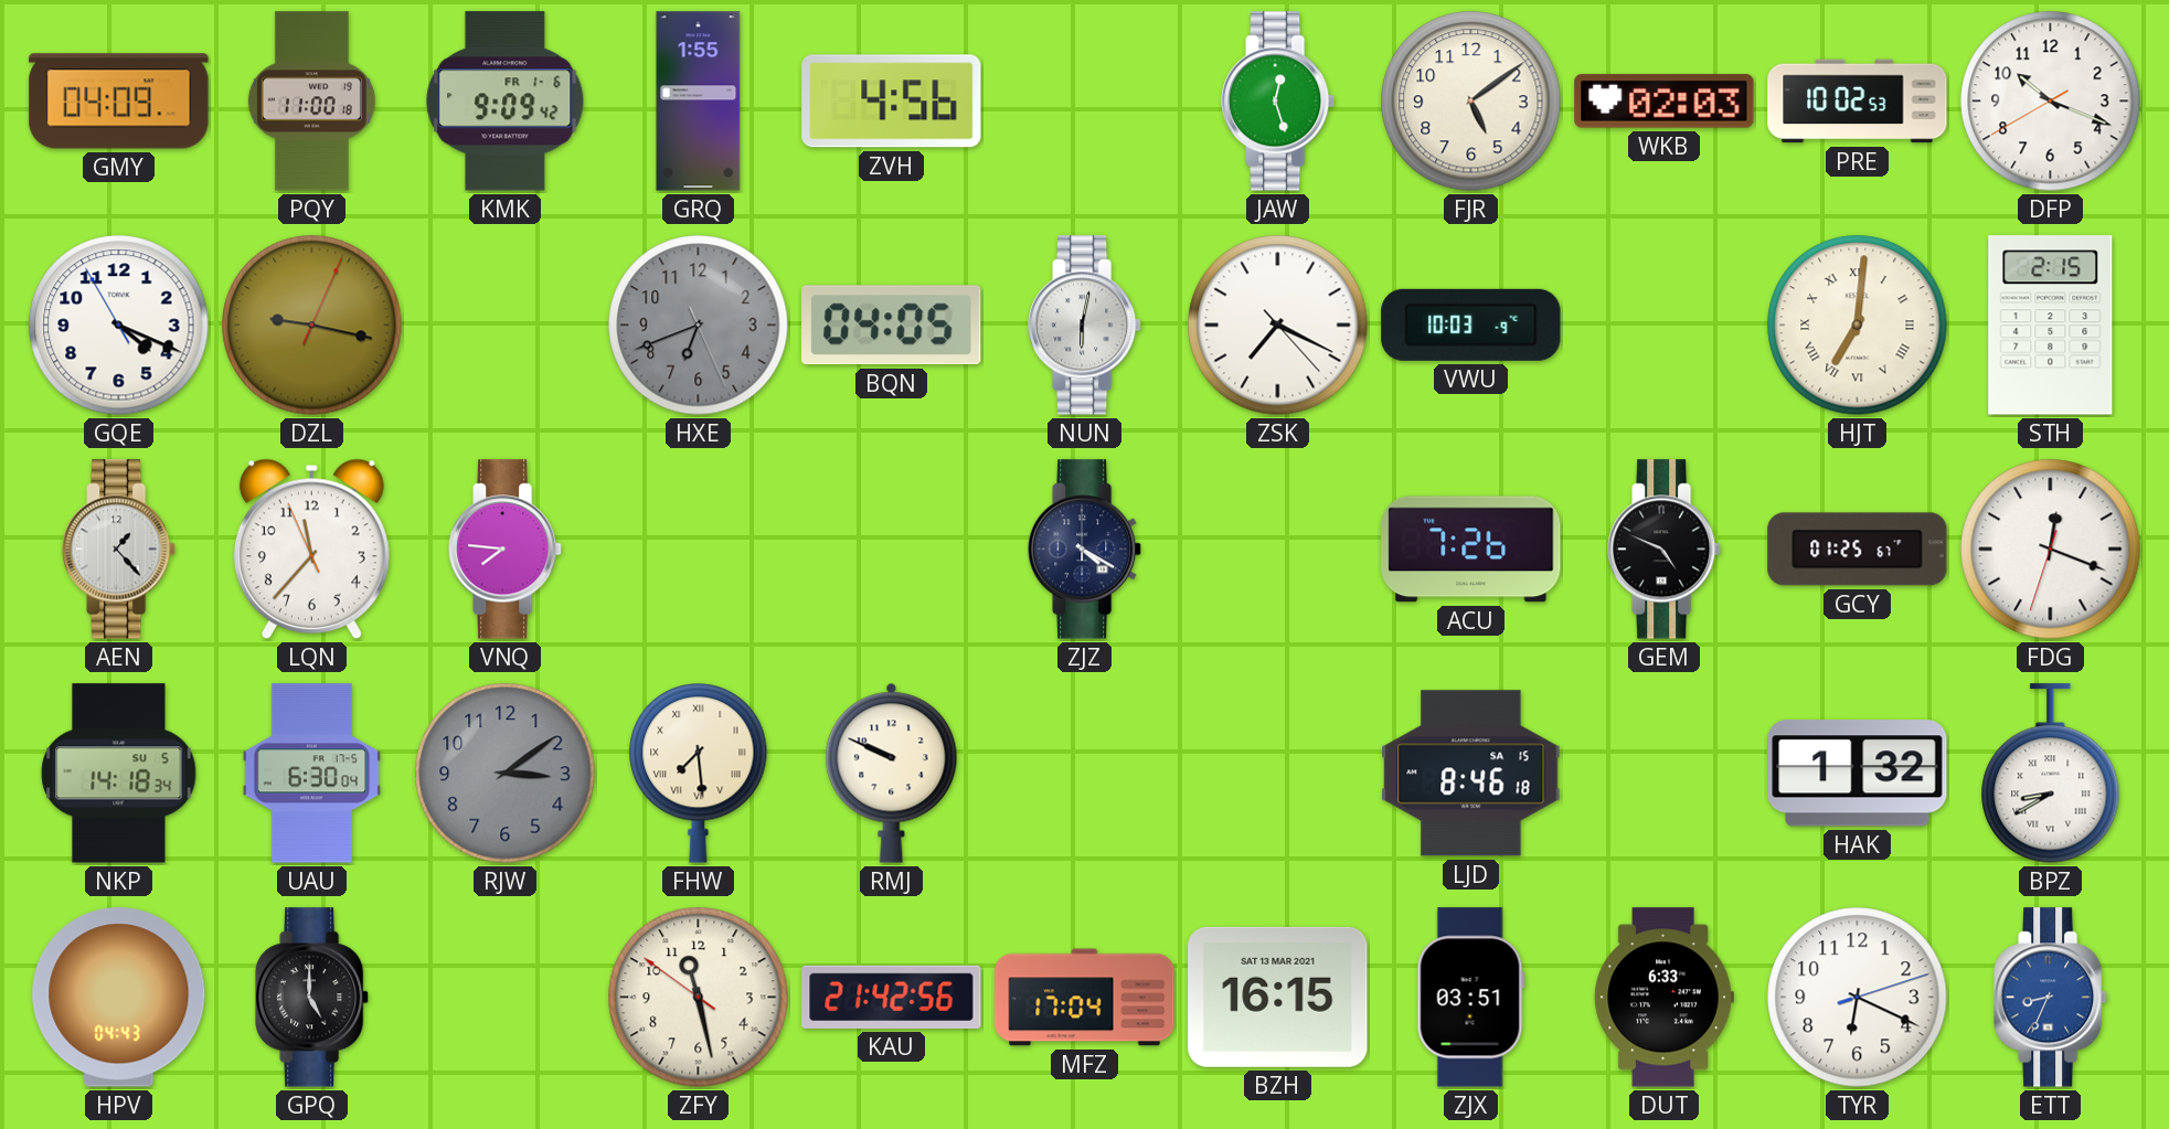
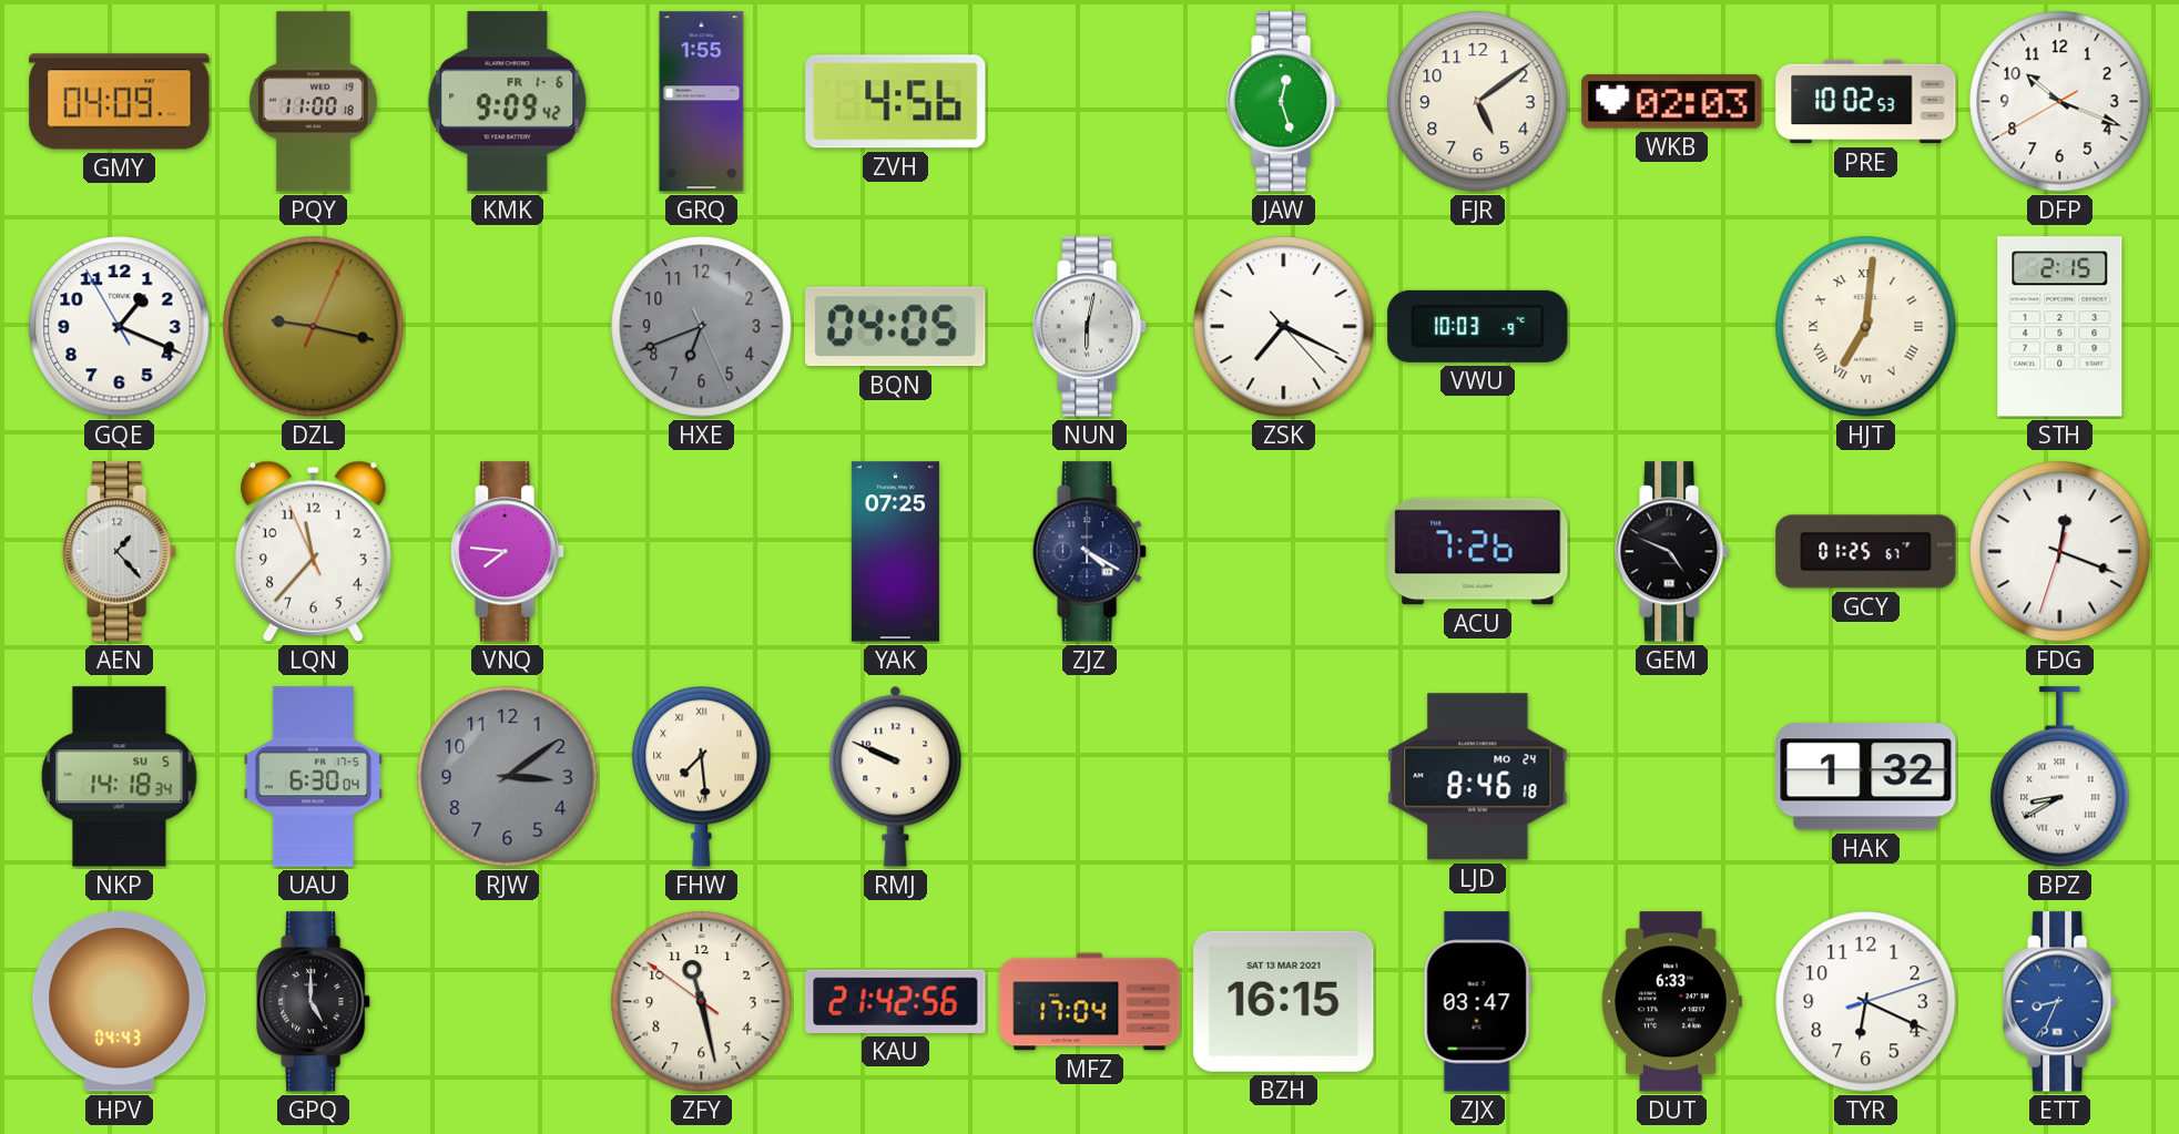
GQE: 4:18 -> 1:18 (120, 327)
YAK: none -> 07:25 (895, 552)
LJD date: SA 15 -> MO 24 (1478, 777)
ZJX: 03:51 -> 03:47 (1477, 1002)
